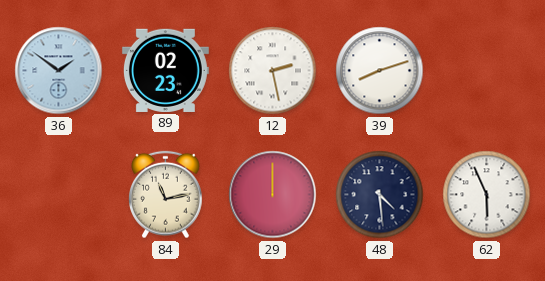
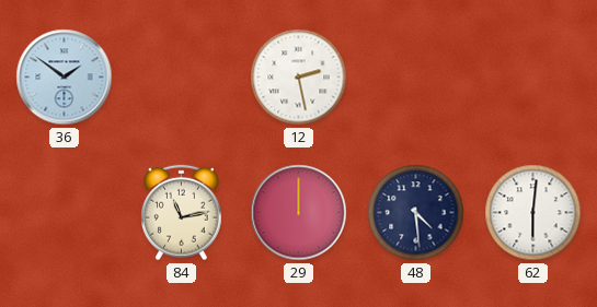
89: 02:23 -> none (165, 70)
39: 8:12 -> none (380, 71)
62: 5:56 -> 6:01 (533, 213)
